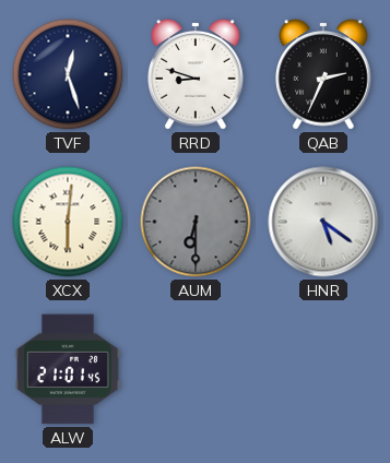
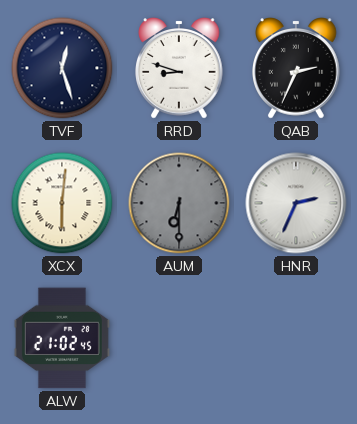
HNR: 5:21 -> 2:34 (296, 203)
ALW: 21:01 -> 21:02 (62, 338)
